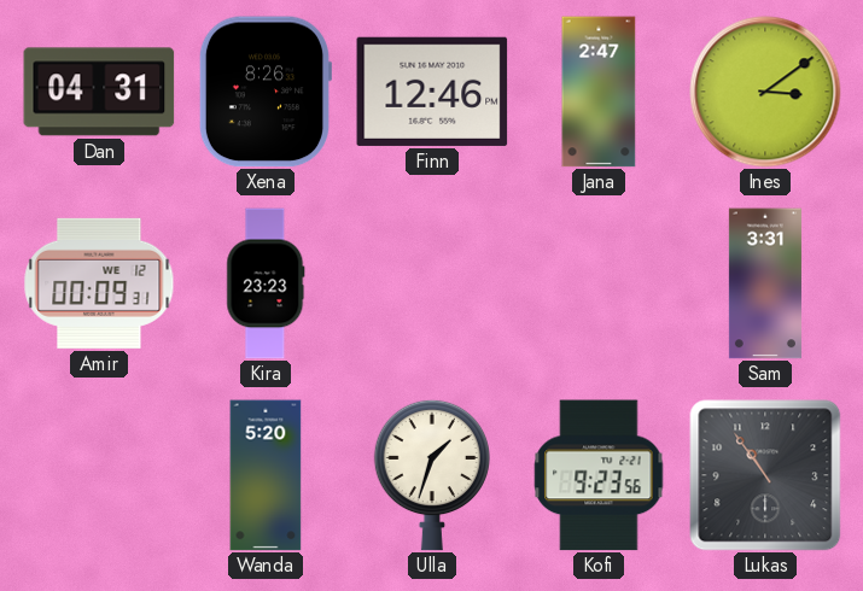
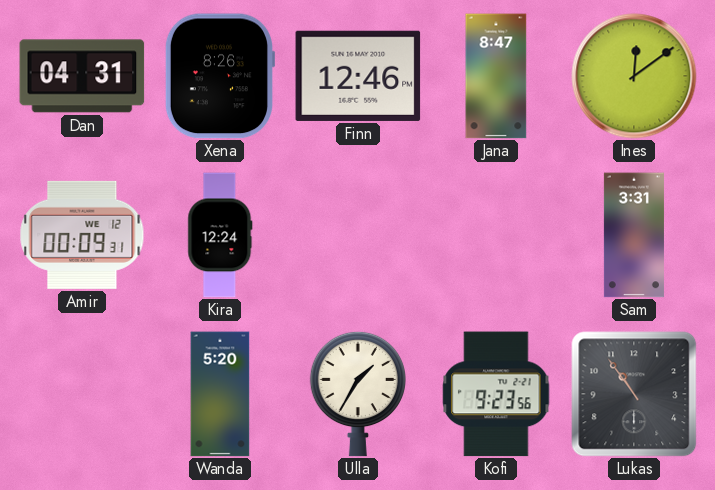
Jana: 2:47 -> 8:47 (496, 76)
Ines: 3:09 -> 12:09 (634, 76)
Kira: 23:23 -> 12:24 (220, 235)
Ulla: 1:33 -> 1:35 (358, 394)
